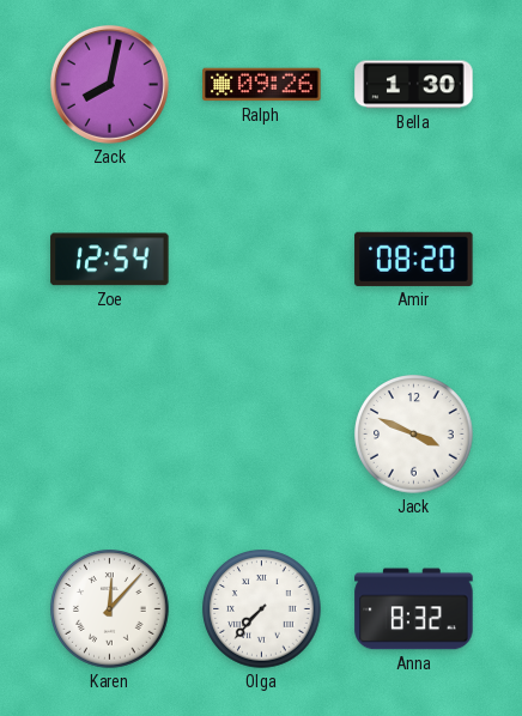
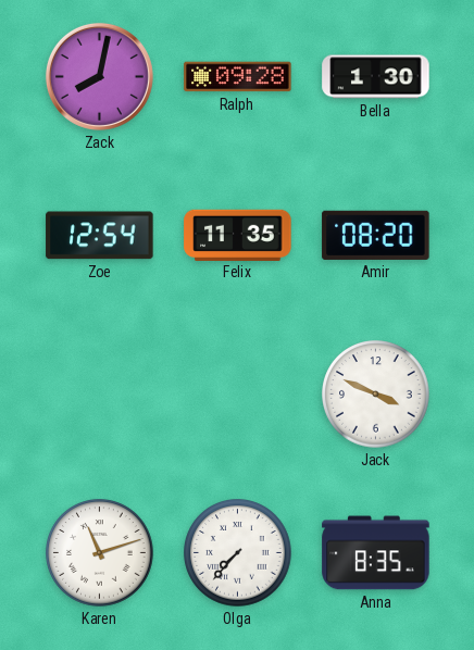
Ralph: 09:26 -> 09:28 (238, 77)
Felix: none -> 11:35 (238, 235)
Karen: 12:07 -> 11:12 (100, 553)
Anna: 8:32 -> 8:35 (376, 553)
